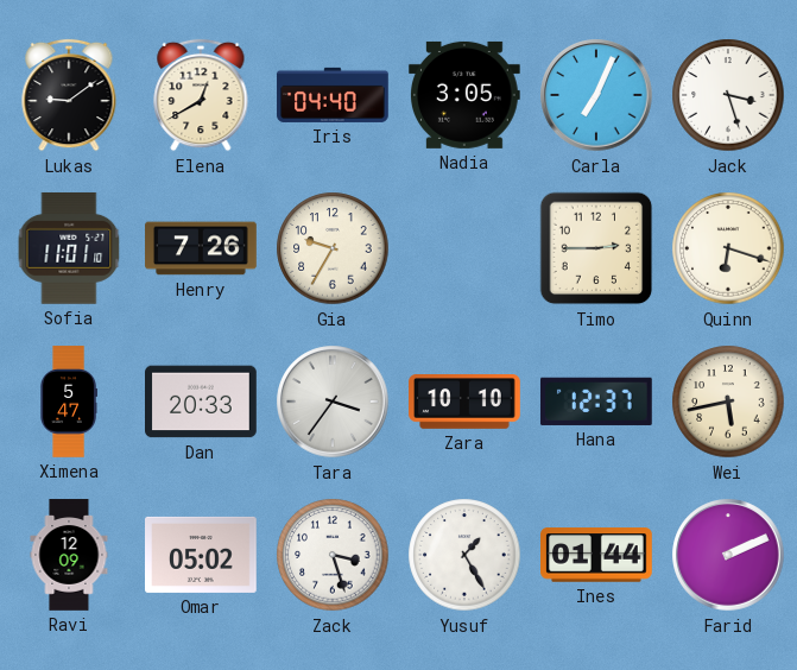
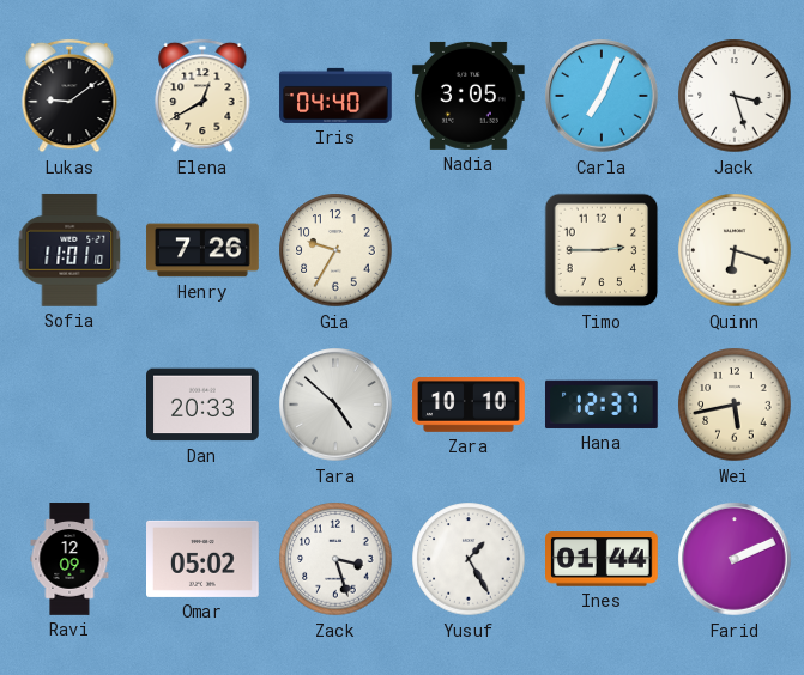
Ximena: 5:47 -> none (68, 402)
Tara: 3:36 -> 4:52 (335, 405)
